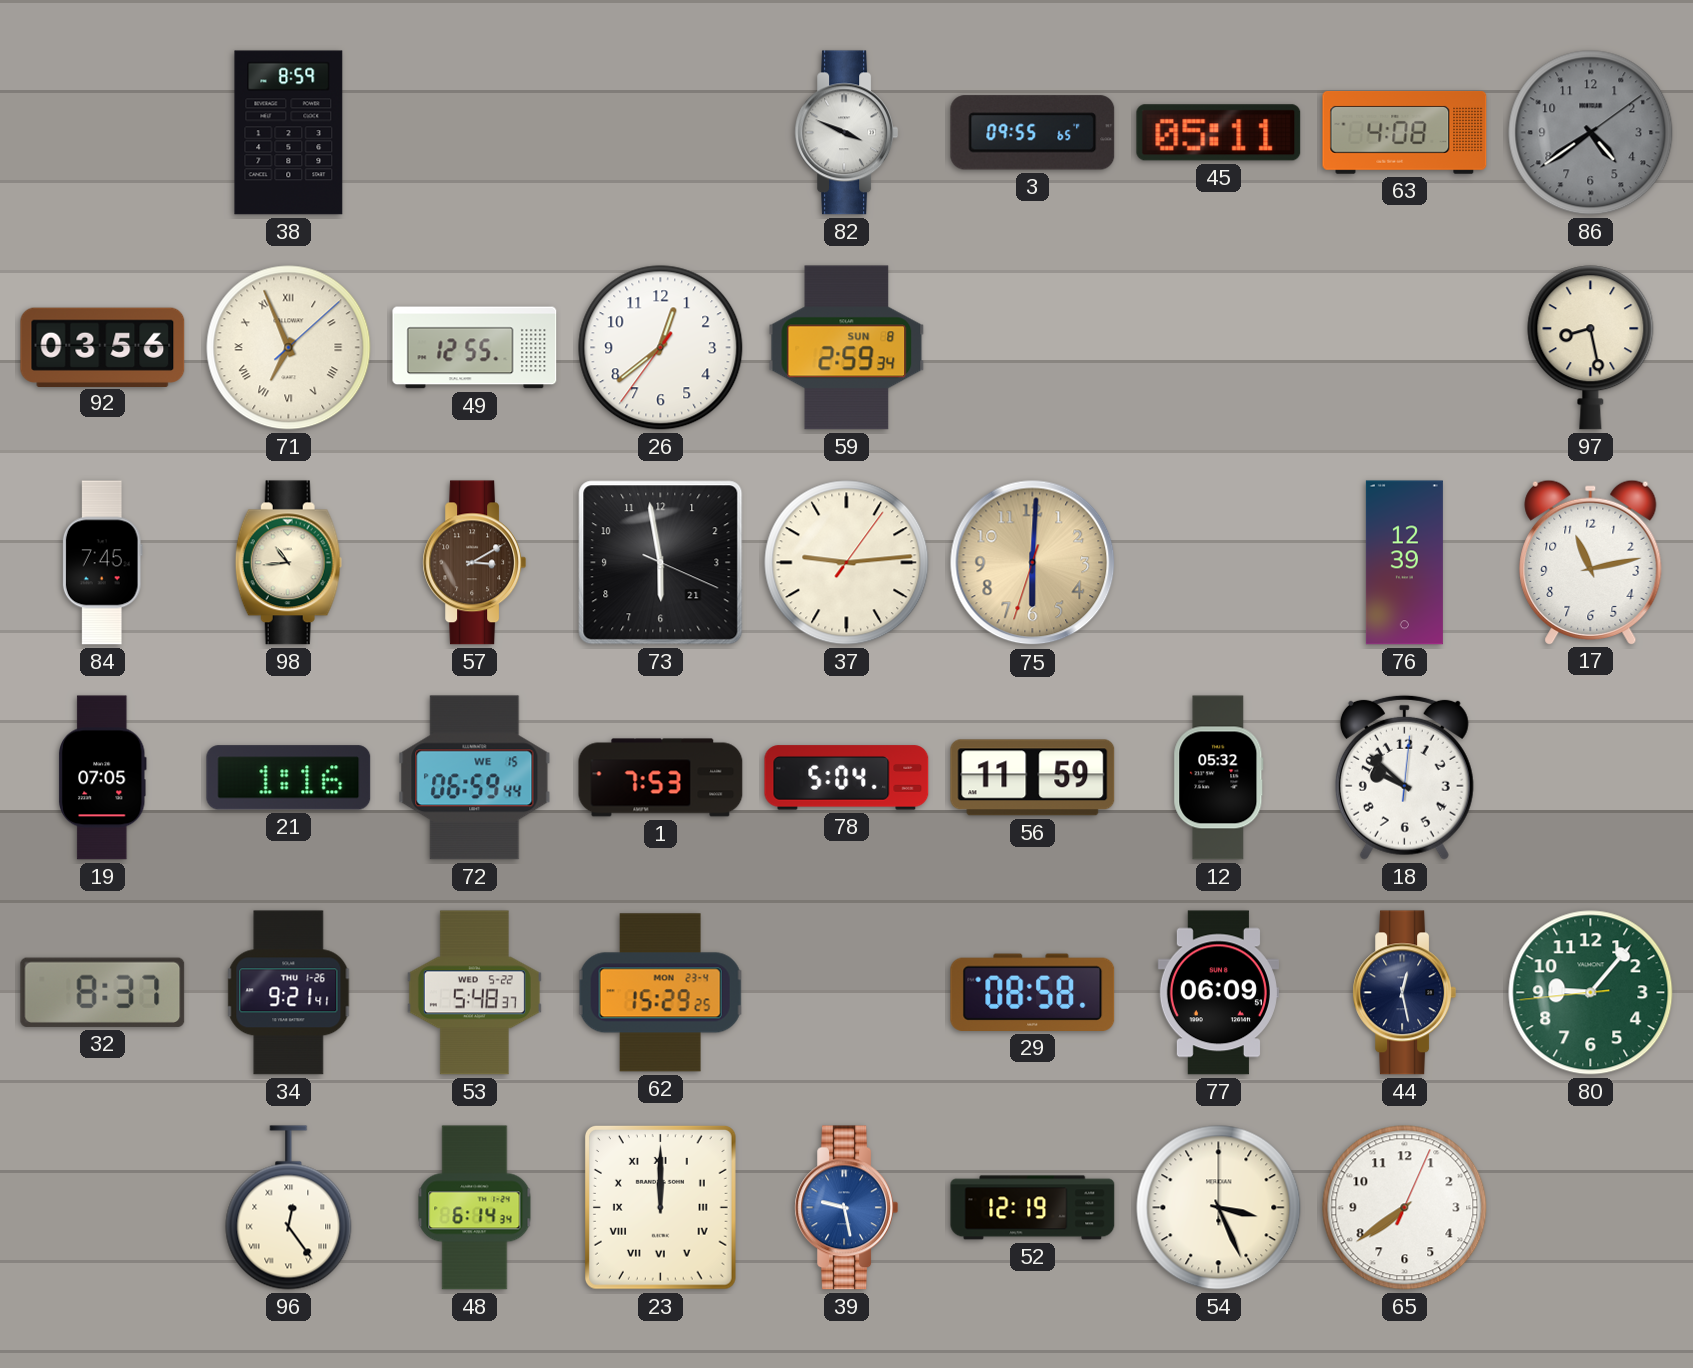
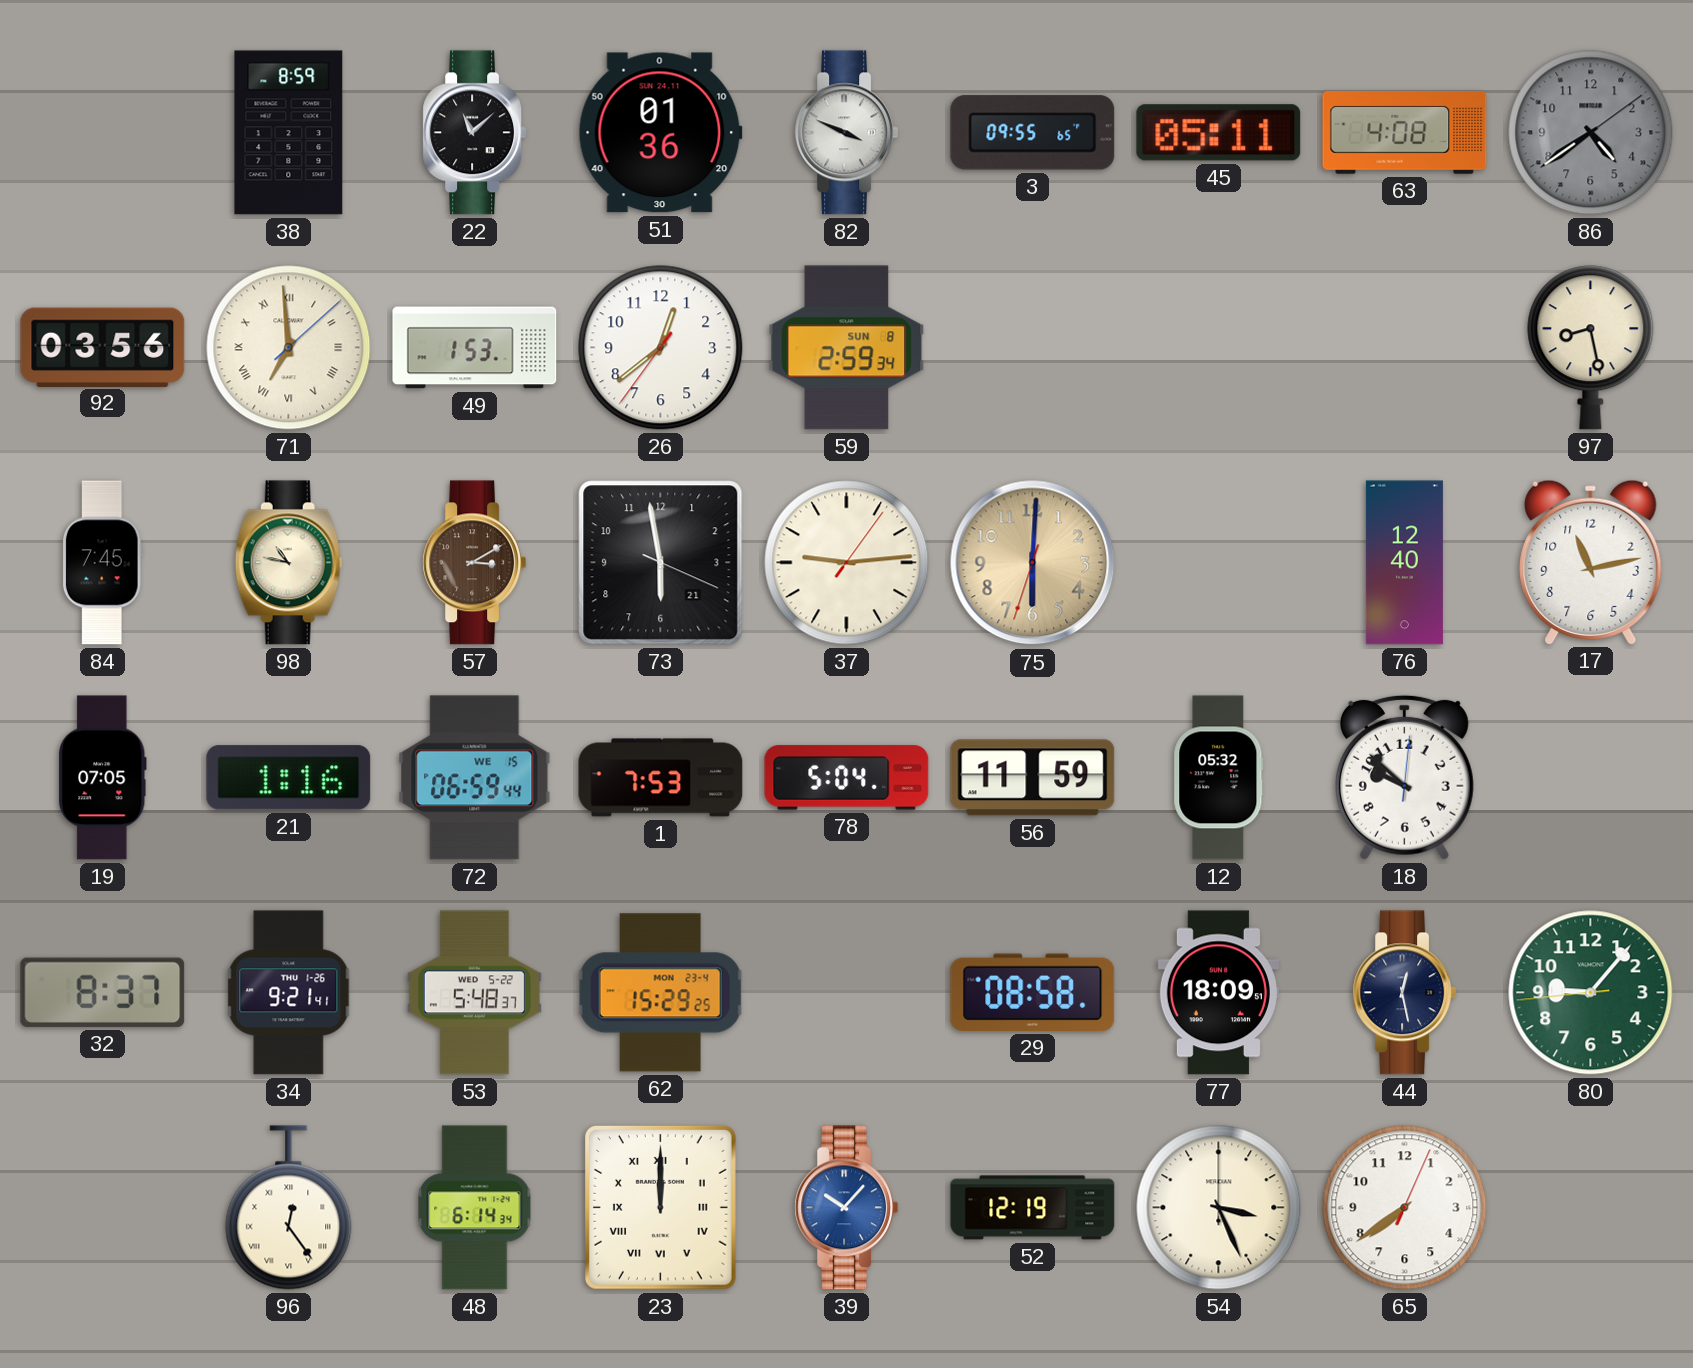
22: none -> 11:08 (475, 133)
51: none -> 01:36 (660, 133)
71: 6:56 -> 6:59 (289, 348)
49: 12:55 -> 1:53 (475, 348)
98: 10:44 -> 10:47 (288, 563)
76: 12:39 -> 12:40 (1404, 563)
77: 06:09 -> 18:09 (1218, 993)
39: 9:28 -> 10:07 (847, 1208)
